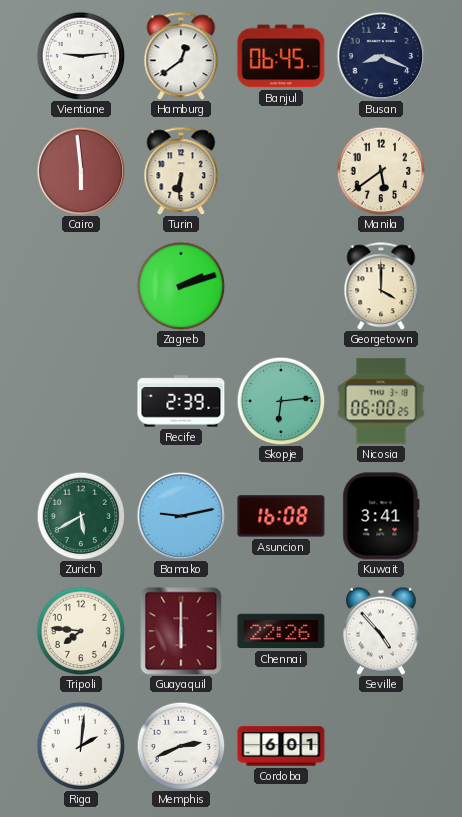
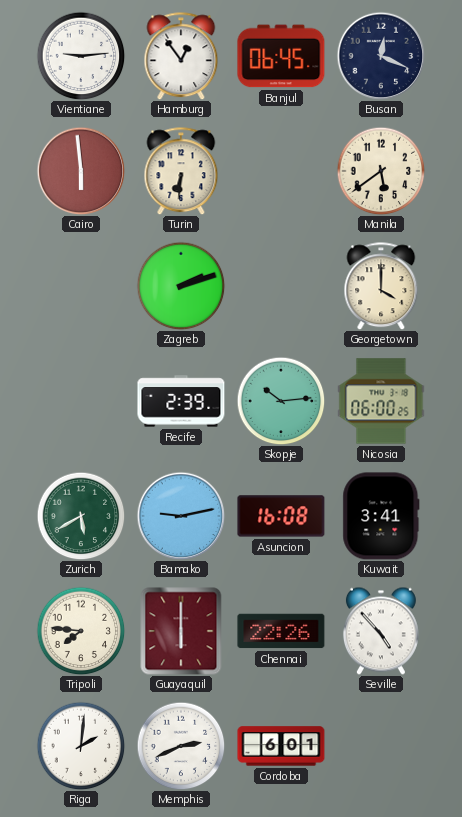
Hamburg: 12:39 -> 12:54 (181, 56)
Busan: 8:19 -> 12:19 (381, 56)
Skopje: 6:14 -> 10:14 (281, 401)
